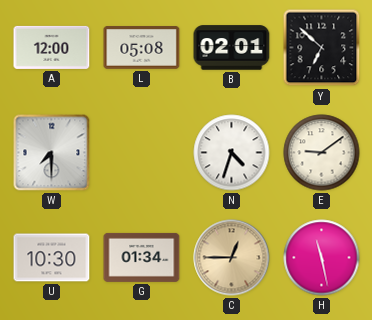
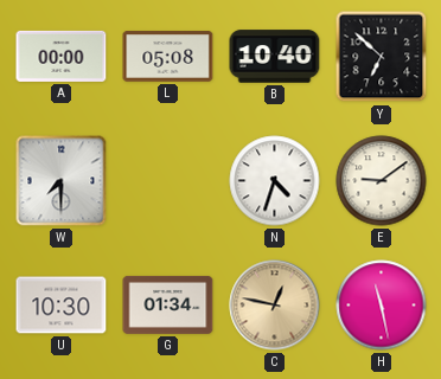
A: 12:00 -> 00:00 (62, 56)
B: 02:01 -> 10:40 (275, 57)
C: 12:45 -> 12:47 (275, 306)
